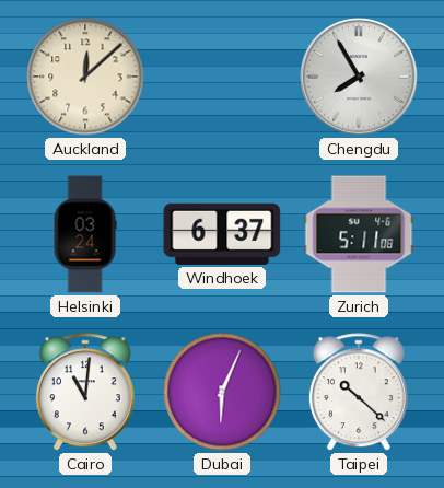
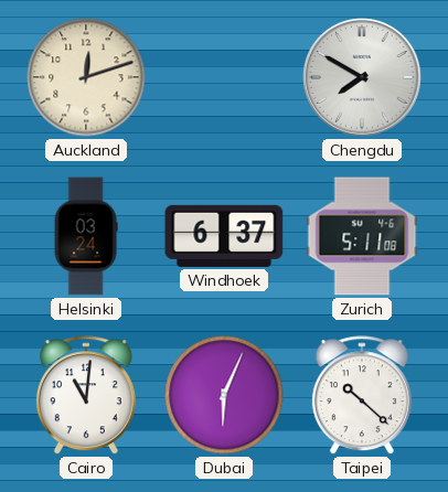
Auckland: 12:08 -> 12:12 (86, 77)
Chengdu: 7:55 -> 7:50 (362, 77)
